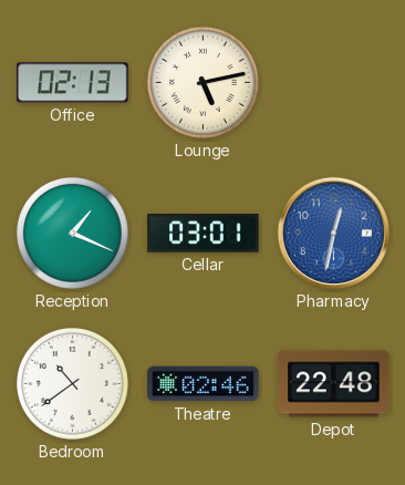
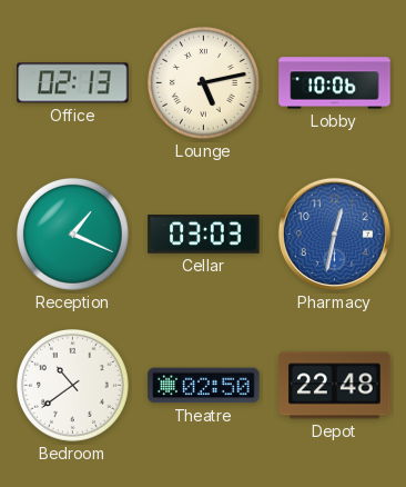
Lobby: none -> 10:06 (335, 83)
Cellar: 03:01 -> 03:03 (204, 235)
Theatre: 02:46 -> 02:50 (204, 386)
